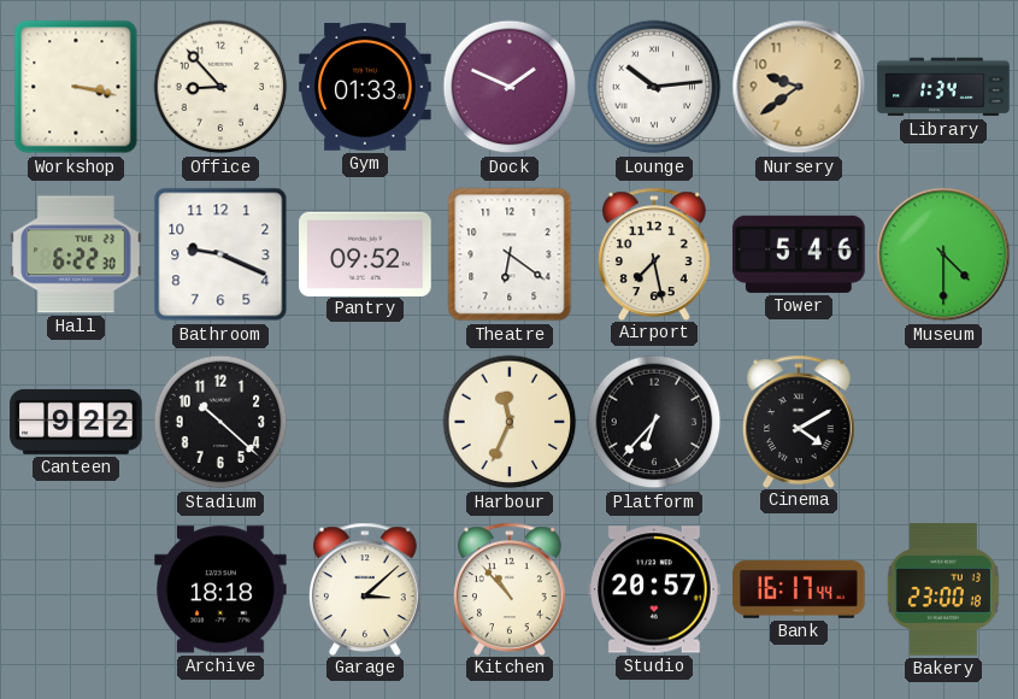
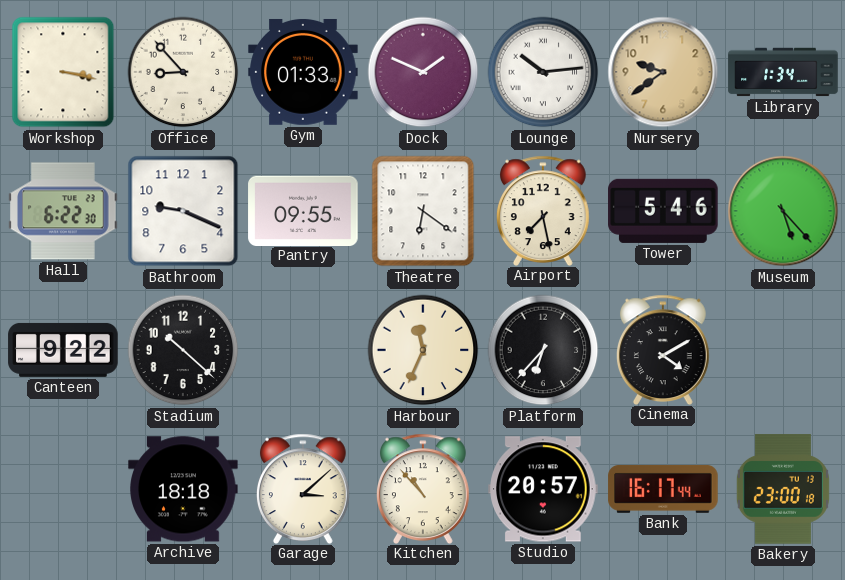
Pantry: 09:52 -> 09:55 (303, 210)
Museum: 4:30 -> 5:23 (783, 211)
